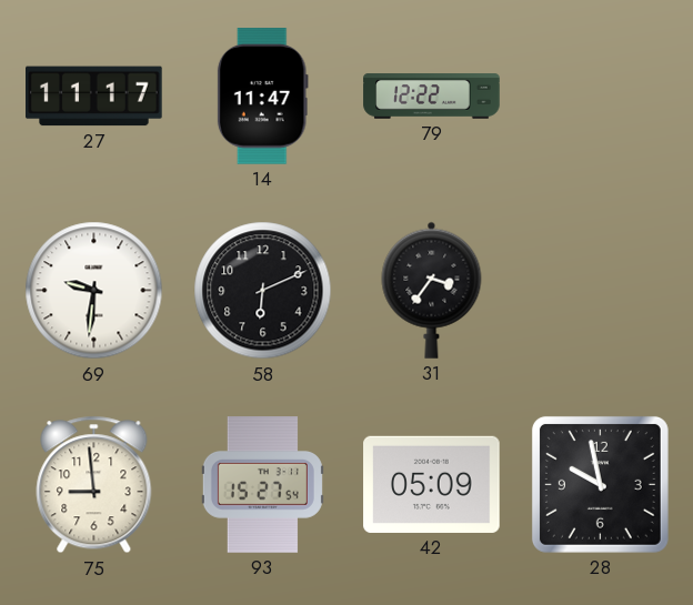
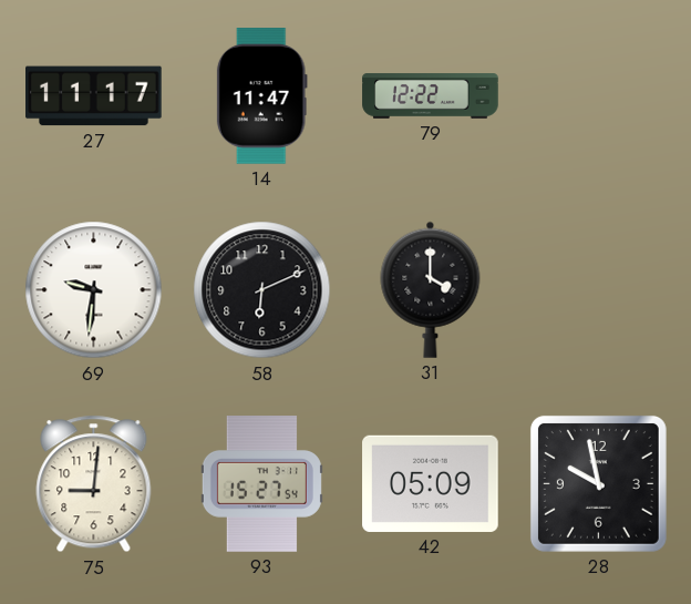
31: 3:36 -> 4:00 (431, 289)
75: 8:59 -> 9:01 (94, 484)
